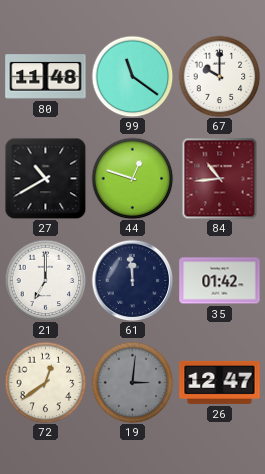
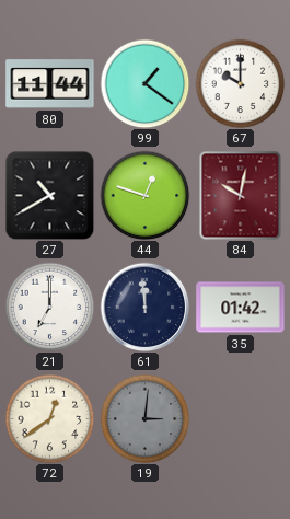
80: 11:48 -> 11:44 (50, 84)
99: 11:21 -> 1:21 (144, 83)
84: 10:44 -> 10:02 (241, 195)
26: 12:47 -> none (220, 382)
